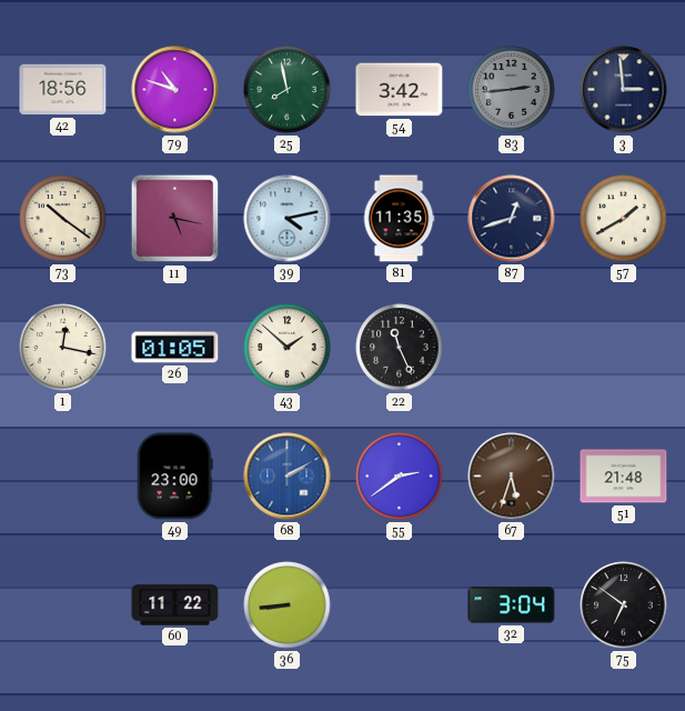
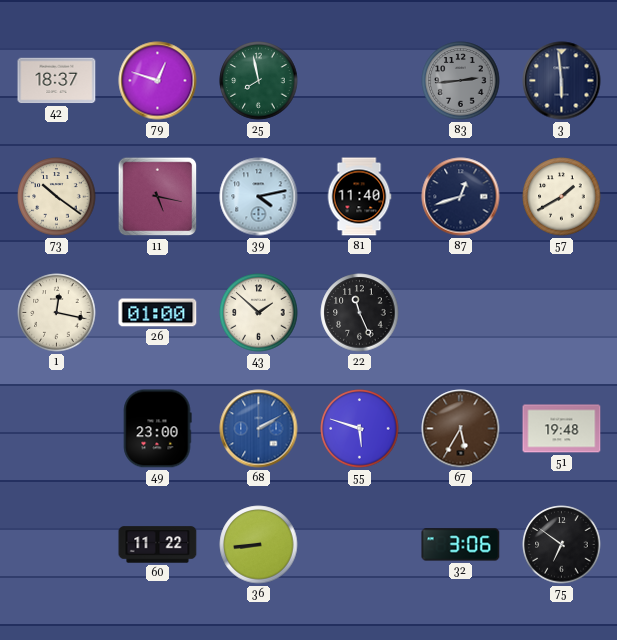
42: 18:56 -> 18:37 (57, 81)
79: 10:48 -> 12:48 (158, 81)
54: 3:42 -> none (400, 90)
3: 2:59 -> 5:59 (562, 81)
81: 11:35 -> 11:40 (359, 197)
26: 01:05 -> 01:00 (158, 313)
55: 2:39 -> 5:48 (360, 429)
67: 5:33 -> 5:35 (461, 429)
51: 21:48 -> 19:48 (562, 429)
32: 3:04 -> 3:06 (461, 545)
